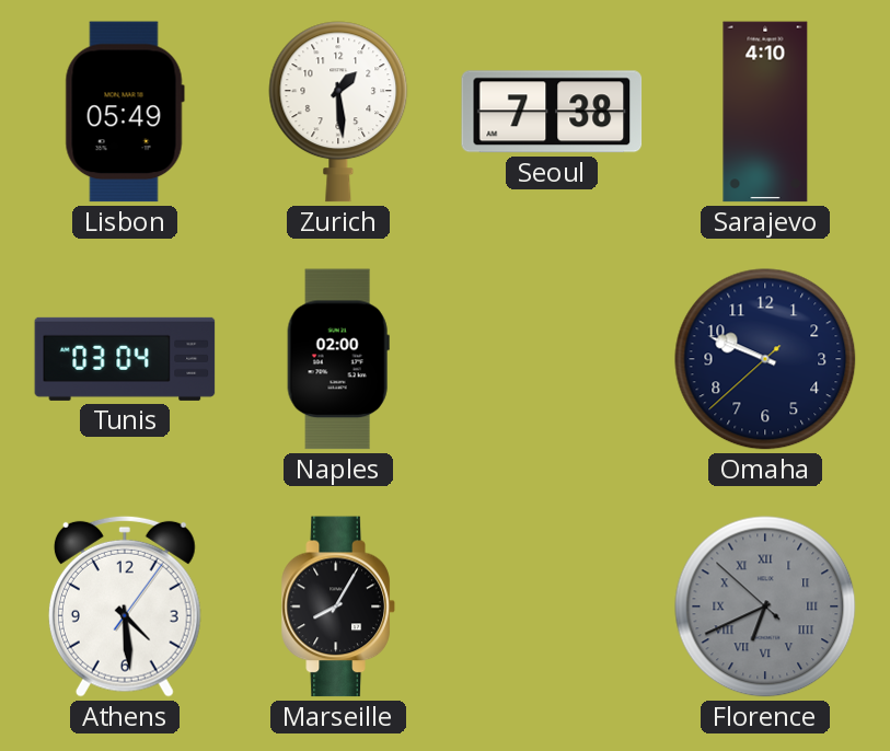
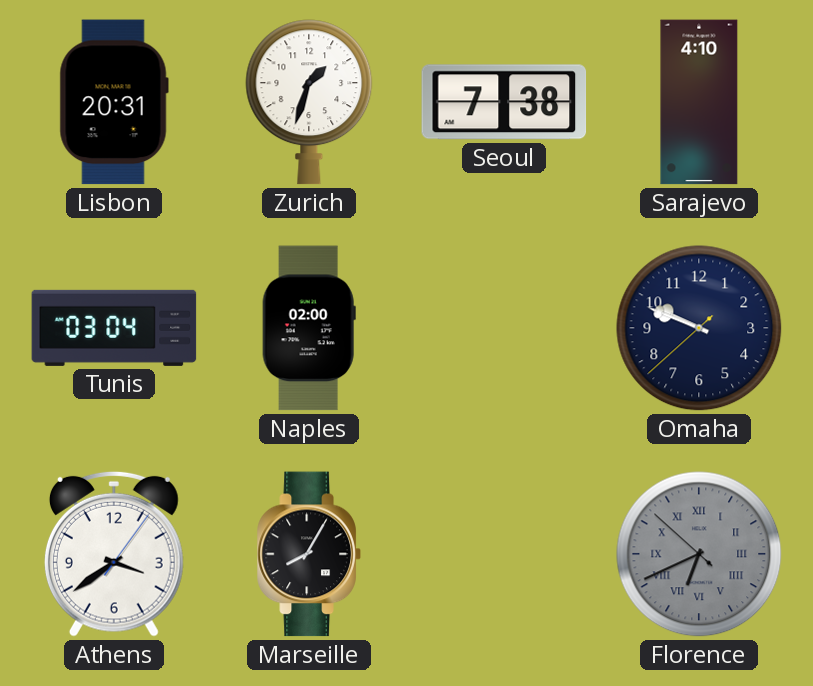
Lisbon: 05:49 -> 20:31 (114, 102)
Zurich: 1:29 -> 1:33 (309, 102)
Athens: 4:29 -> 3:39 (114, 554)
